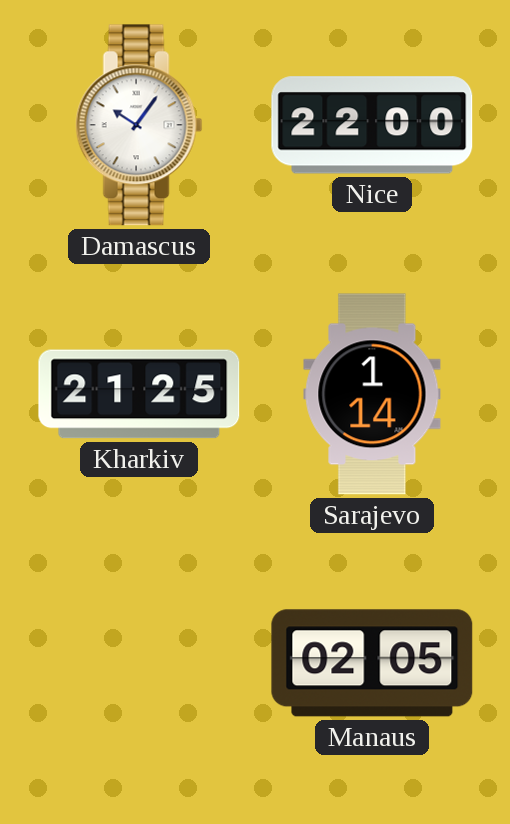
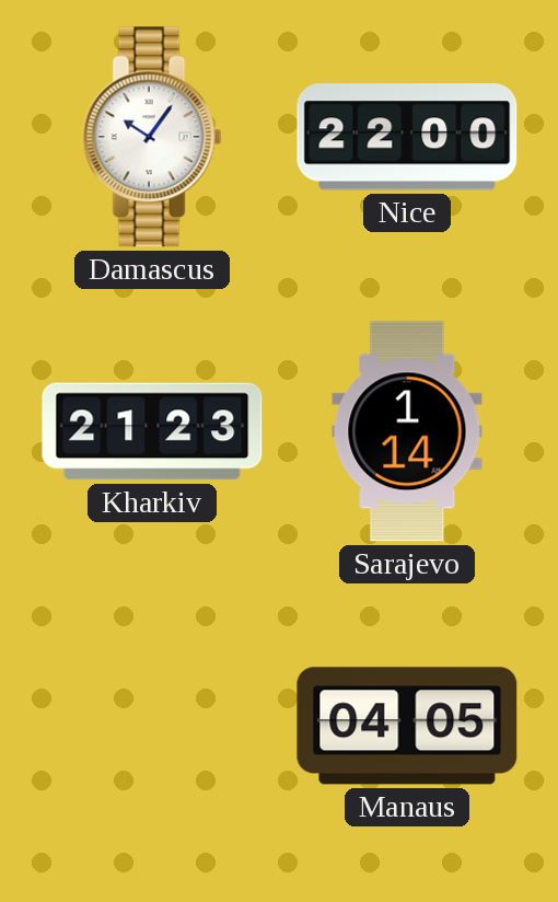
Kharkiv: 21:25 -> 21:23 (152, 431)
Manaus: 02:05 -> 04:05 (407, 726)
